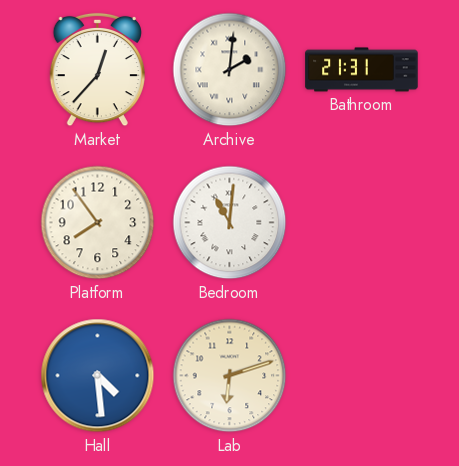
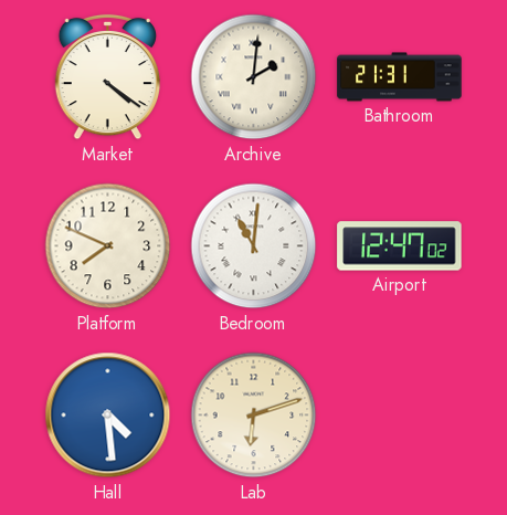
Market: 12:37 -> 4:21 (107, 77)
Platform: 7:54 -> 7:49 (108, 246)
Airport: none -> 12:47 (400, 246)
